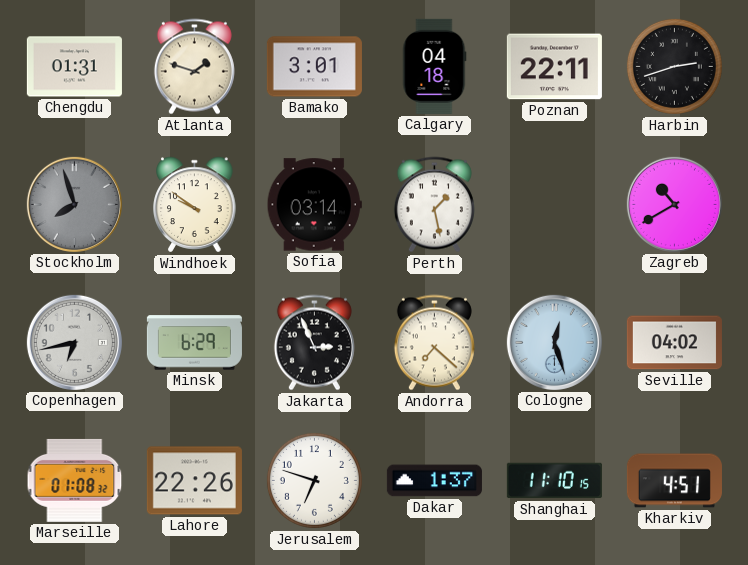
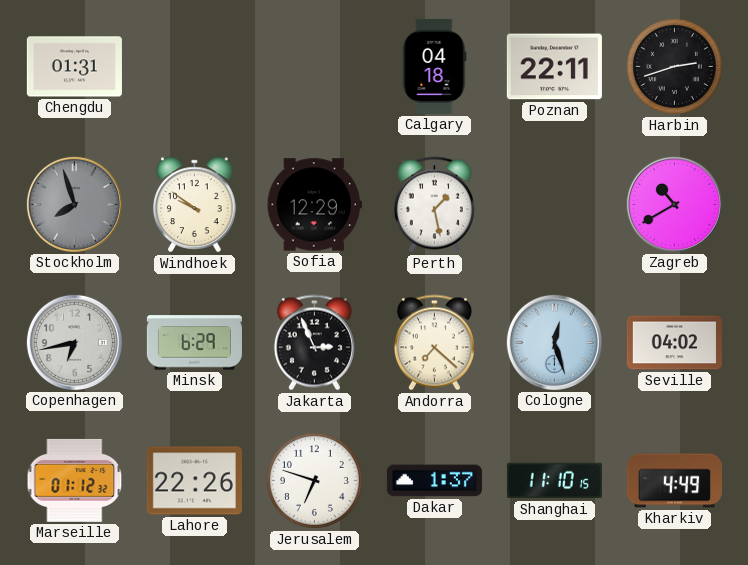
Atlanta: 1:48 -> none (194, 67)
Bamako: 3:01 -> none (314, 67)
Sofia: 03:14 -> 12:29 (314, 205)
Marseille: 01:08 -> 01:12 (75, 480)
Kharkiv: 4:51 -> 4:49 (674, 481)
